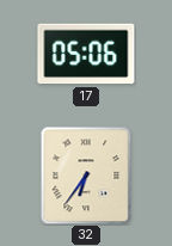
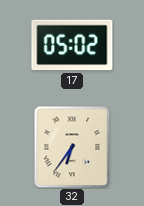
17: 05:06 -> 05:02 (72, 45)
